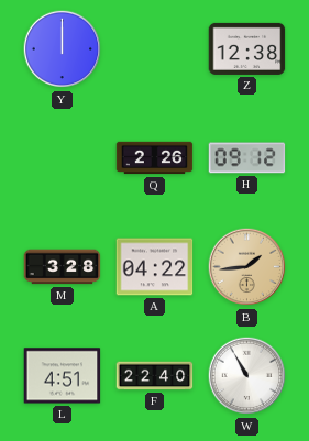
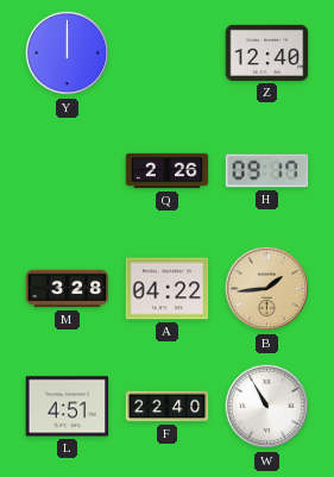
Z: 12:38 -> 12:40 (267, 52)
H: 09:12 -> 09:17 (267, 171)
